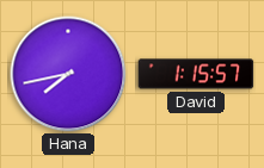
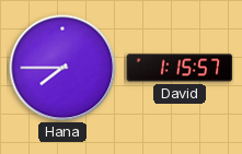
Hana: 7:43 -> 7:45 (62, 68)
